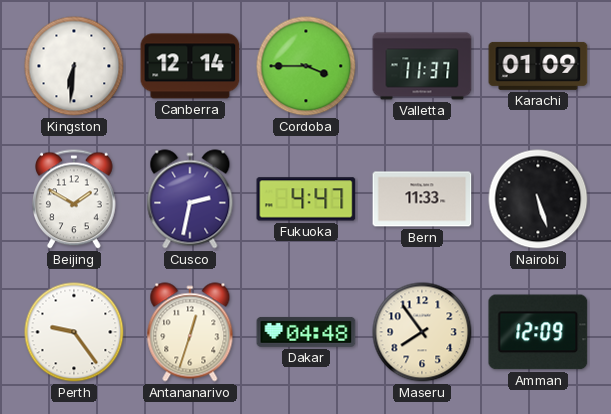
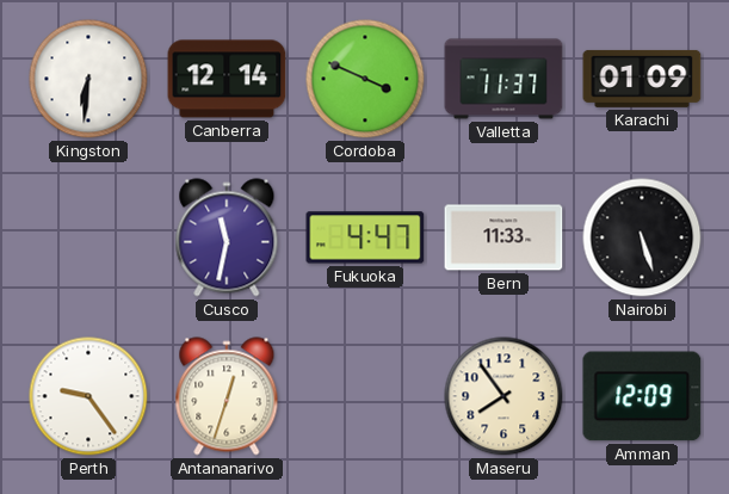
Cordoba: 3:45 -> 3:49 (365, 79)
Beijing: 1:50 -> none (75, 199)
Cusco: 2:32 -> 11:32 (227, 237)
Dakar: 04:48 -> none (306, 332)
